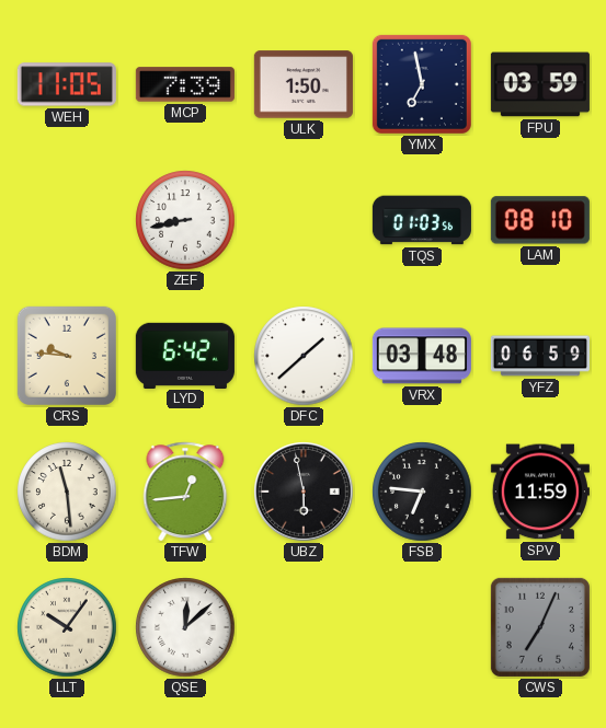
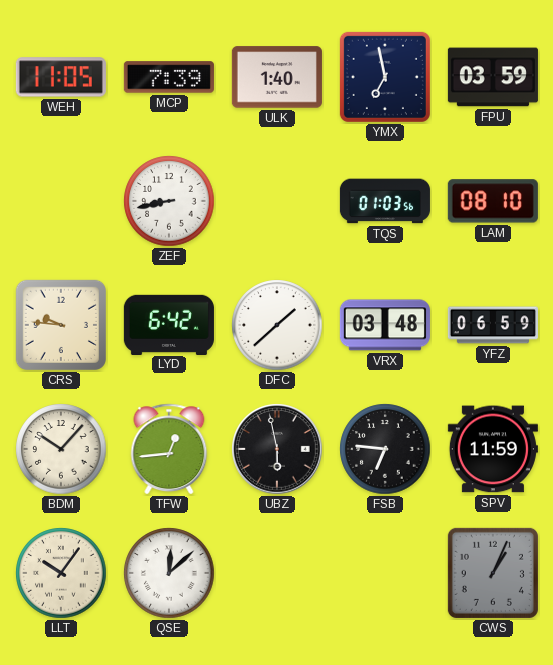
ULK: 1:50 -> 1:40 (277, 77)
BDM: 11:29 -> 10:07 (61, 449)
CWS: 7:04 -> 1:04 (493, 573)
